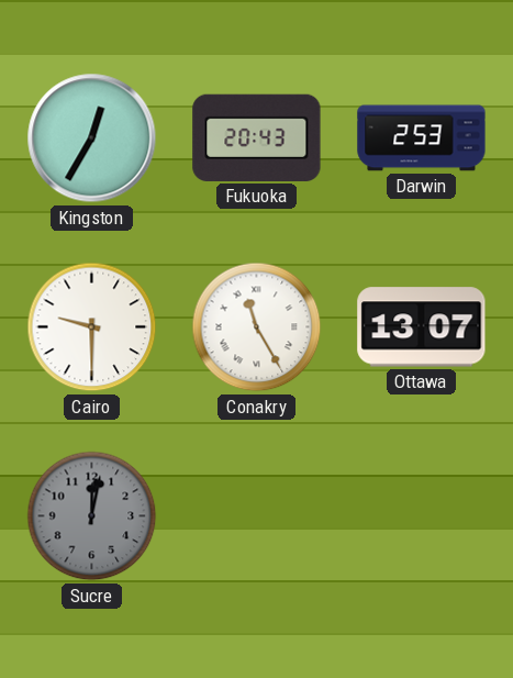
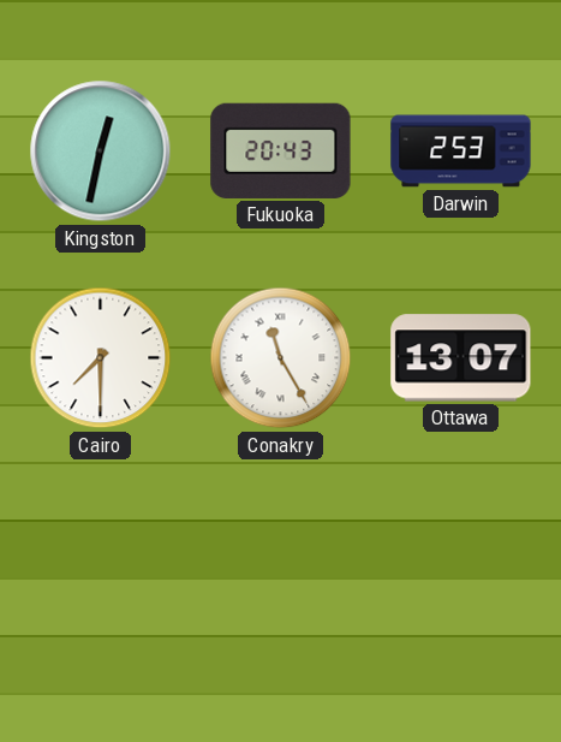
Kingston: 12:35 -> 12:32 (101, 152)
Cairo: 9:30 -> 7:30 (101, 358)
Sucre: 12:02 -> none (92, 516)
